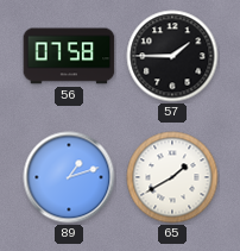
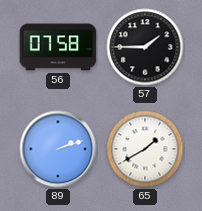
89: 1:12 -> 2:12 (58, 149)
